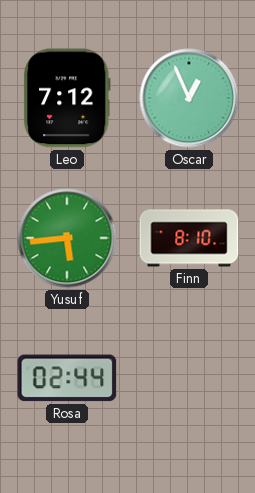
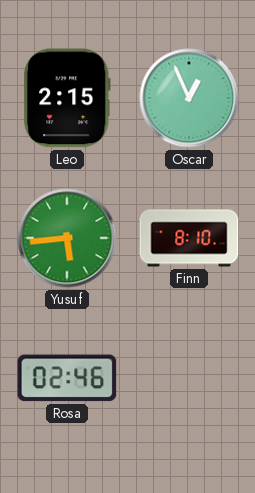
Leo: 7:12 -> 2:15 (67, 98)
Rosa: 02:44 -> 02:46 (67, 378)
